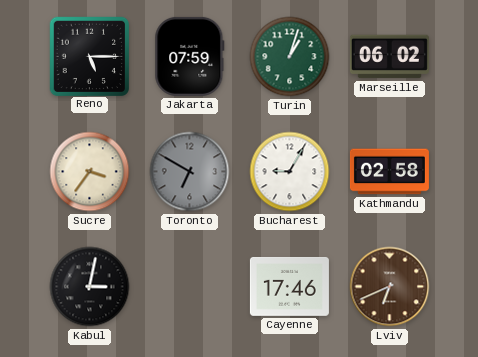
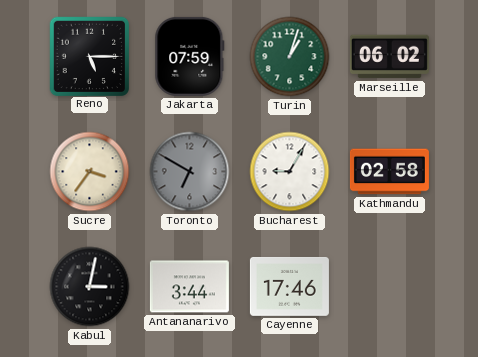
Antananarivo: none -> 3:44 (189, 287)
Lviv: 6:41 -> none (390, 287)
